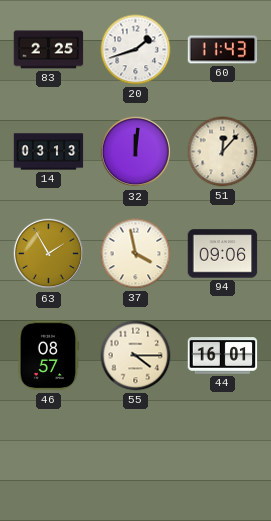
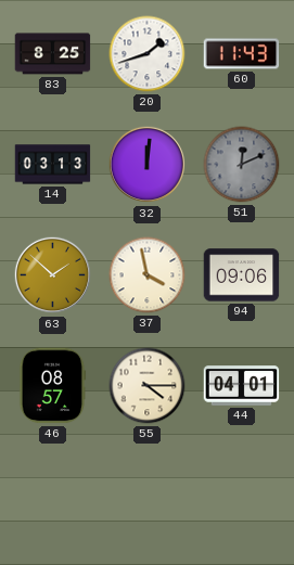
83: 2:25 -> 8:25 (53, 54)
51: 12:07 -> 12:11 (242, 165)
51 dial: cream -> grey (242, 165)
63: 1:55 -> 1:52 (53, 275)
44: 16:01 -> 04:01 (242, 386)
